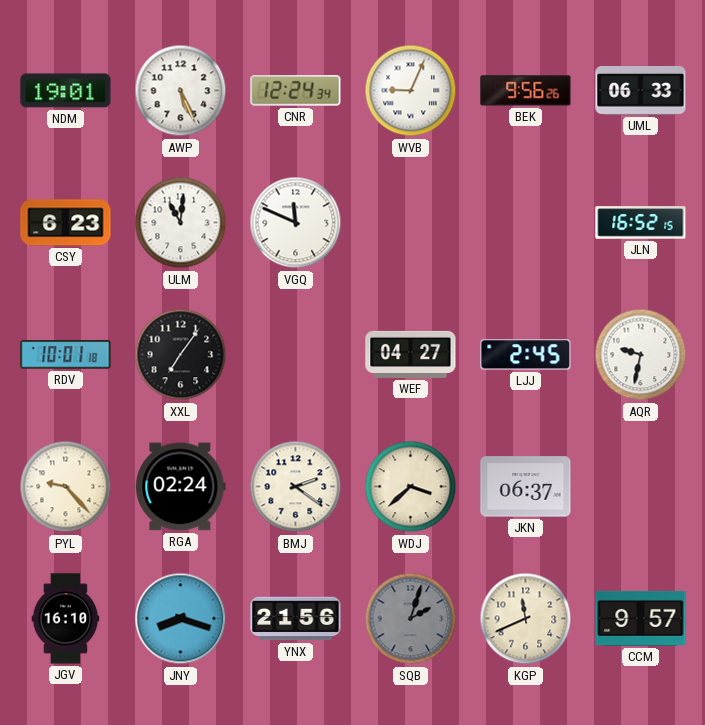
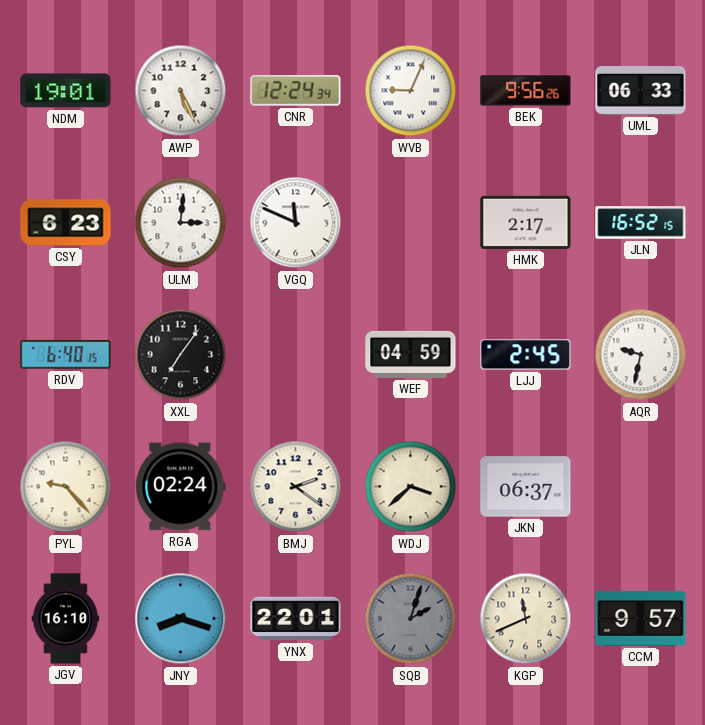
ULM: 11:01 -> 3:01 (181, 223)
HMK: none -> 2:17 (526, 222)
RDV: 10:01 -> 6:40 (66, 355)
WEF: 04:27 -> 04:59 (411, 354)
YNX: 21:56 -> 22:01 (296, 619)
